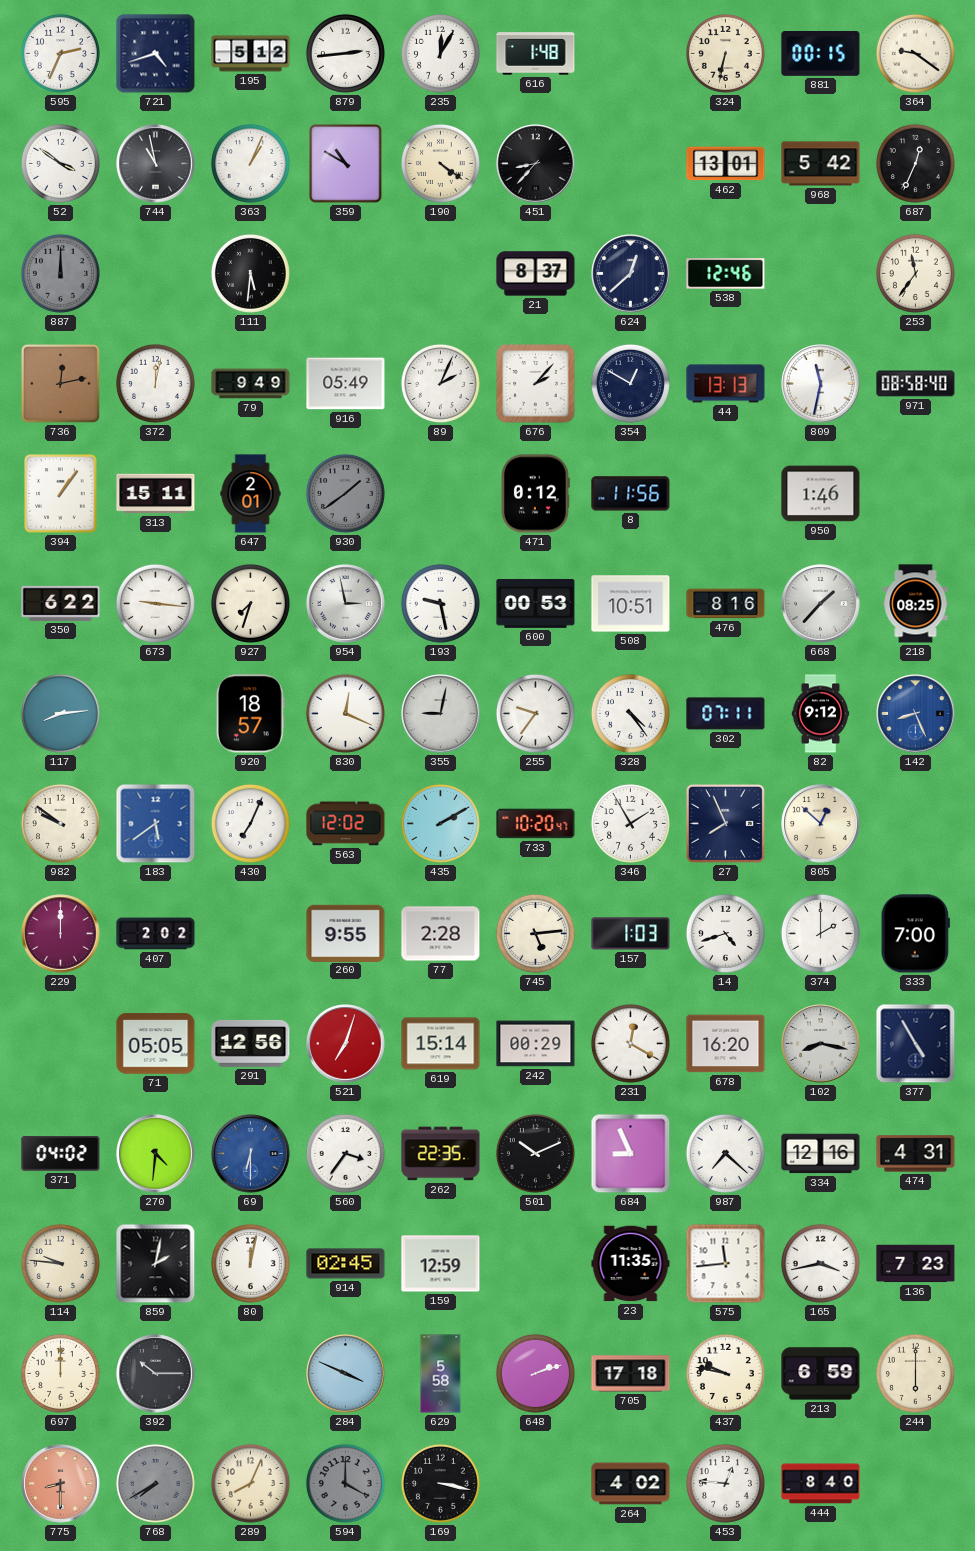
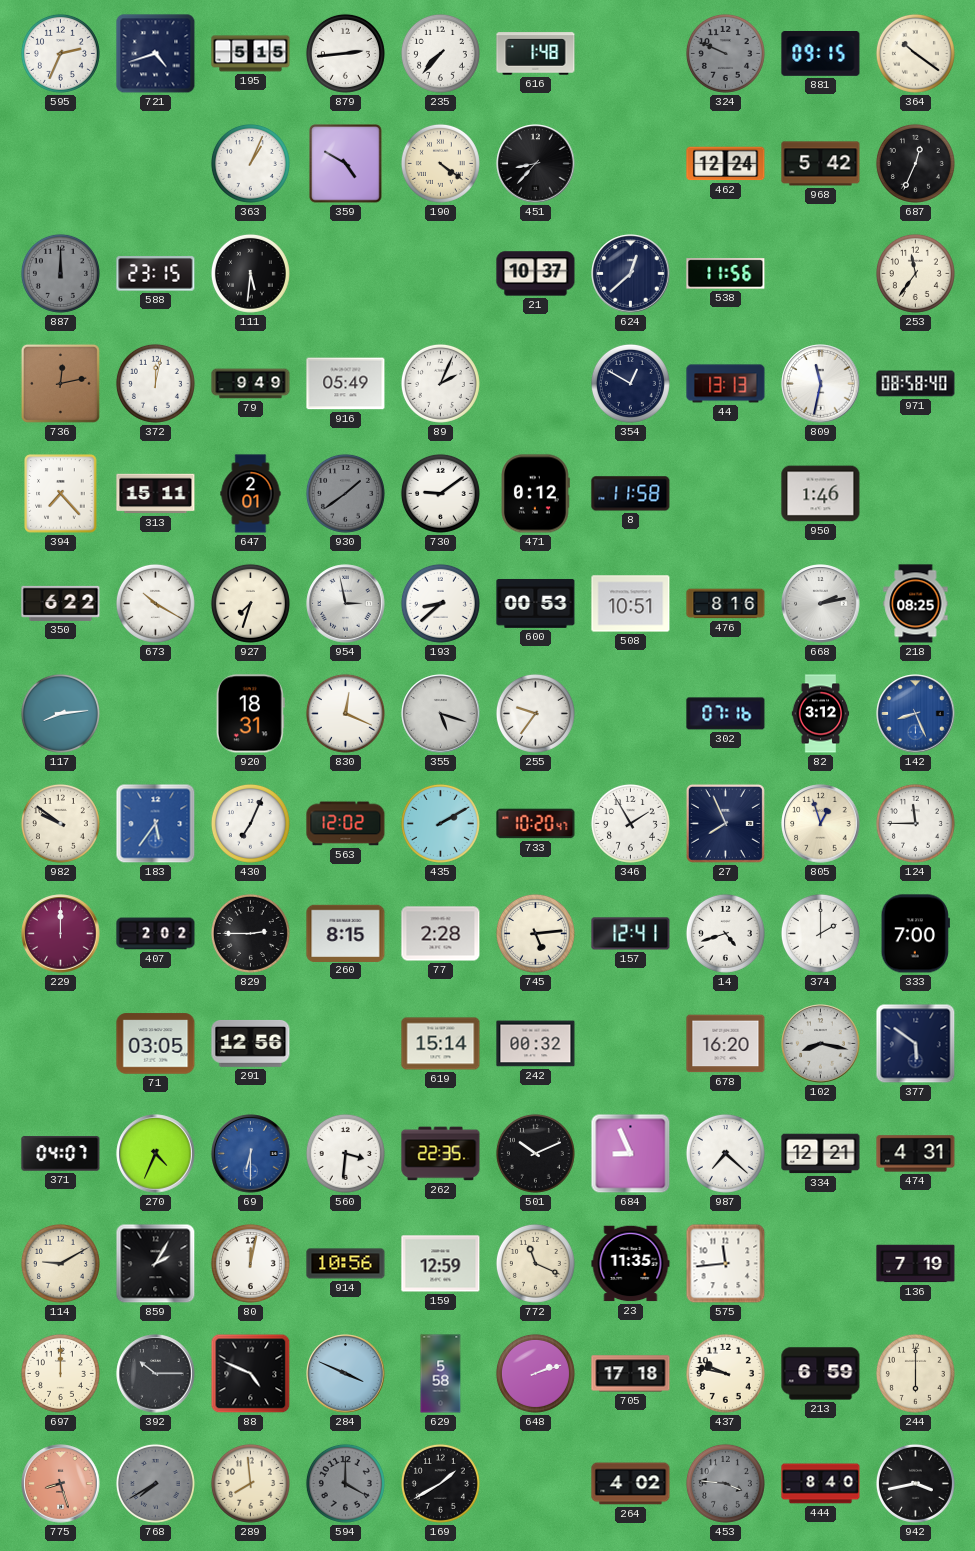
195: 5:12 -> 5:15 (251, 54)
235: 12:05 -> 7:37 (440, 53)
324: 6:32 -> 9:49 (725, 53)
324 dial: cream -> grey (725, 53)
881: 00:15 -> 09:15 (821, 54)
364: 9:21 -> 10:21 (915, 53)
52: 3:51 -> none (60, 163)
744: 10:58 -> none (156, 164)
359: 10:50 -> 4:50 (346, 164)
462: 13:01 -> 12:24 (726, 164)
588: none -> 23:15 (156, 274)
21: 8:37 -> 10:37 (536, 274)
538: 12:46 -> 11:56 (726, 274)
676: 2:07 -> none (536, 384)
394: 1:06 -> 7:23 (61, 494)
730: none -> 9:09 (440, 493)
8: 11:56 -> 11:58 (631, 494)
673: 9:16 -> 10:20 (155, 603)
193: 9:28 -> 8:38 (440, 603)
668: 1:37 -> 2:13 (821, 604)
920: 18:57 -> 18:31 (250, 714)
355: 9:02 -> 5:18 (441, 714)
328: 4:24 -> none (630, 713)
302: 07:11 -> 07:16 (726, 714)
82: 9:12 -> 3:12 (821, 714)
183: 5:39 -> 5:36 (156, 824)
805: 12:52 -> 12:57 (821, 824)
124: none -> 11:45 (915, 823)
829: none -> 2:45 (250, 933)
260: 9:55 -> 8:15 (346, 933)
157: 1:03 -> 12:41 (631, 934)
71: 05:05 -> 03:05 (156, 1044)
521: 7:03 -> none (346, 1044)
242: 00:29 -> 00:32 (536, 1044)
231: 12:20 -> none (630, 1043)
377: 4:55 -> 5:51 (916, 1044)
371: 04:02 -> 04:07 (61, 1154)
270: 4:31 -> 4:34 (156, 1154)
560: 3:36 -> 3:31 (345, 1153)
334: 12:16 -> 12:21 (821, 1154)
114: 9:46 -> 9:10 (60, 1263)
859: 2:02 -> 2:05 (156, 1264)
914: 02:45 -> 10:56 (346, 1264)
772: none -> 11:19 (535, 1263)
165: 3:43 -> none (820, 1263)
136: 7:23 -> 7:19 (916, 1264)
88: none -> 4:49 (251, 1374)
775: 8:30 -> 8:27 (61, 1484)
289: 8:04 -> 7:59 (250, 1483)
169: 3:17 -> 1:40 (440, 1483)
453: 12:46 -> 3:46 (725, 1483)
453 dial: white -> grey (725, 1483)
942: none -> 3:43 (915, 1483)
